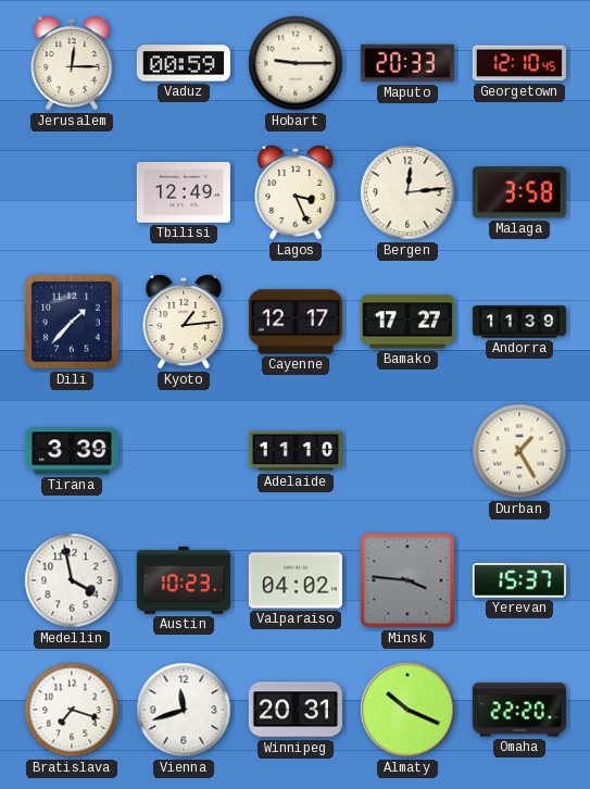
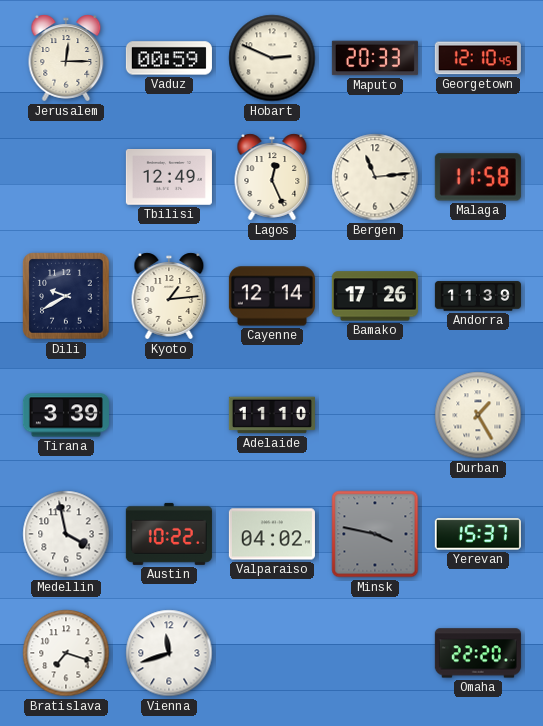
Hobart: 9:15 -> 2:49 (272, 58)
Lagos: 3:26 -> 12:26 (272, 177)
Bergen: 12:14 -> 11:14 (375, 177)
Malaga: 3:58 -> 11:58 (478, 177)
Dili: 1:37 -> 9:40 (66, 296)
Cayenne: 12:17 -> 12:14 (272, 296)
Bamako: 17:27 -> 17:26 (375, 296)
Austin: 10:23 -> 10:22 (169, 534)
Minsk: 3:46 -> 3:47 (375, 534)
Winnipeg: 20:31 -> none (296, 710)
Almaty: 10:19 -> none (407, 710)
